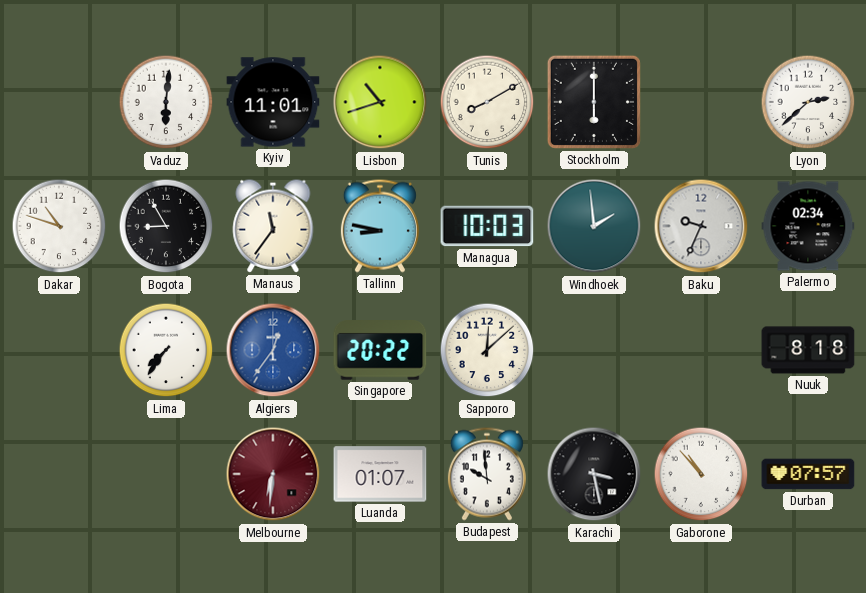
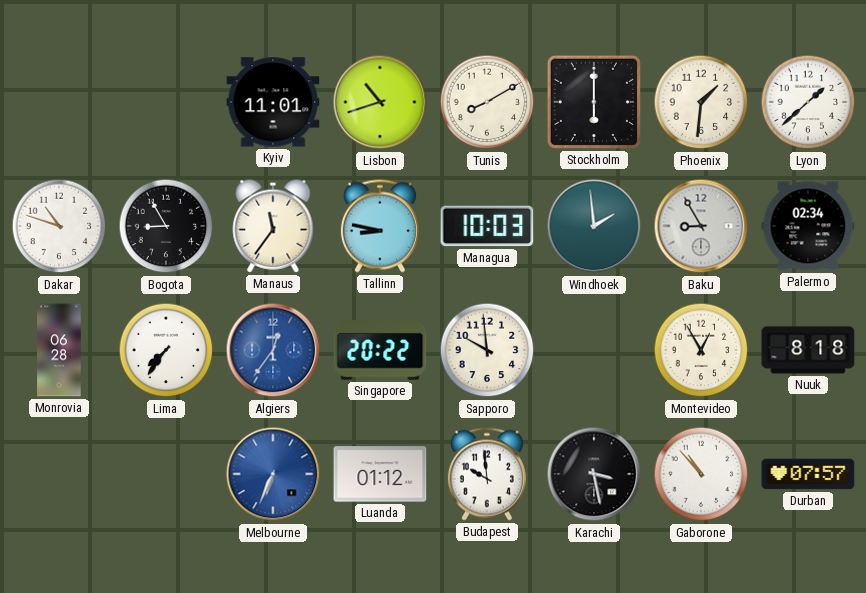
Vaduz: 6:01 -> none (166, 102)
Phoenix: none -> 1:31 (701, 102)
Lyon: 2:38 -> 1:38 (808, 102)
Baku: 9:34 -> 8:55 (701, 226)
Monrovia: none -> 06:28 (59, 350)
Sapporo: 12:08 -> 9:59 (487, 350)
Montevideo: none -> 12:55 (701, 350)
Melbourne: 6:31 -> 6:34 (273, 474)
Melbourne dial: burgundy -> blue (273, 474)
Luanda: 01:07 -> 01:12 (380, 474)
